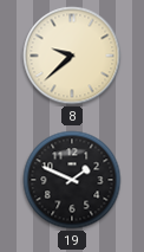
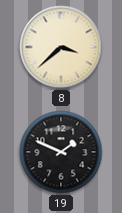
8: 9:38 -> 3:38 (61, 47)
